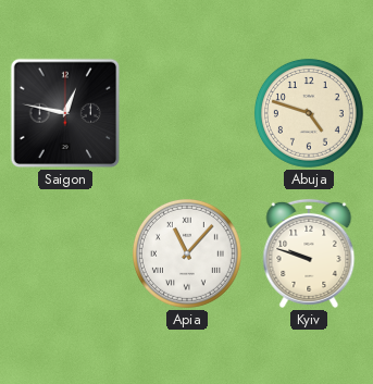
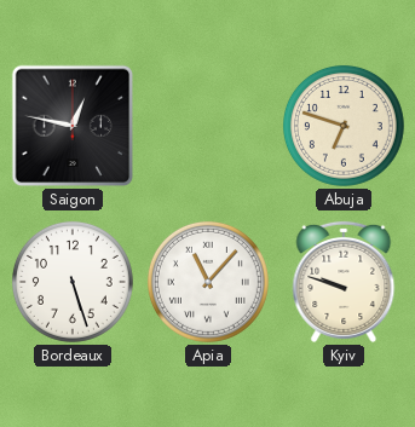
Abuja: 4:48 -> 6:48 (344, 126)
Bordeaux: none -> 5:27 (73, 282)
